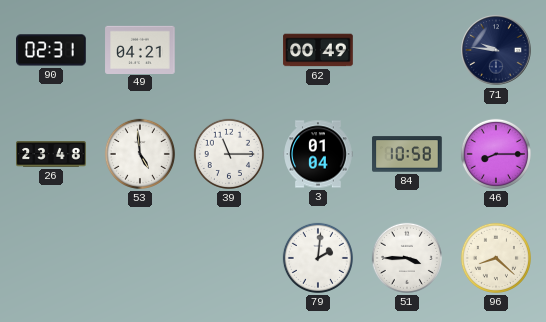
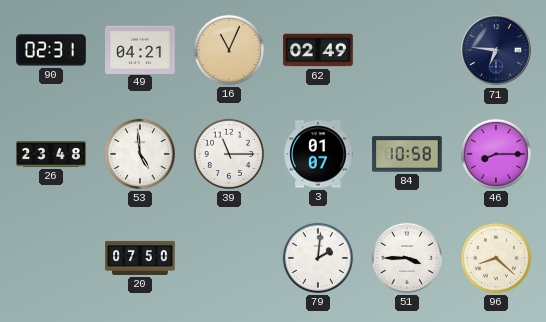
16: none -> 11:04 (229, 50)
62: 00:49 -> 02:49 (318, 50)
71: 9:46 -> 6:46 (496, 50)
3: 01:04 -> 01:07 (318, 154)
20: none -> 07:50 (140, 258)
